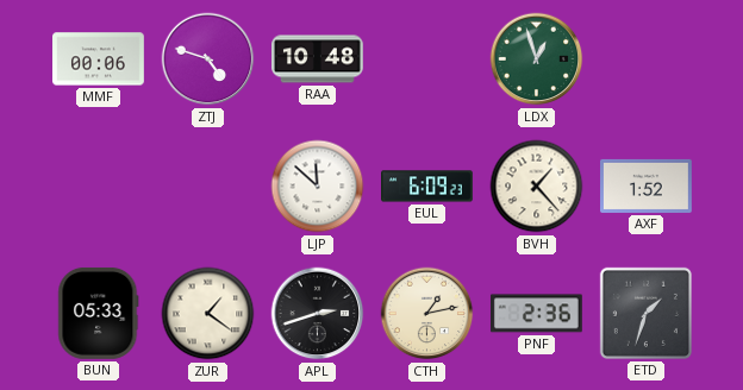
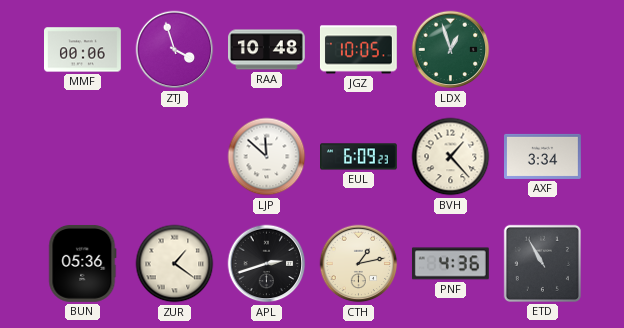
ZTJ: 4:48 -> 3:57 (175, 50)
JGZ: none -> 10:05 (359, 50)
AXF: 1:52 -> 3:34 (543, 156)
BUN: 05:33 -> 05:36 (83, 263)
PNF: 2:36 -> 4:36 (450, 264)
ETD: 1:33 -> 10:55 (542, 263)
